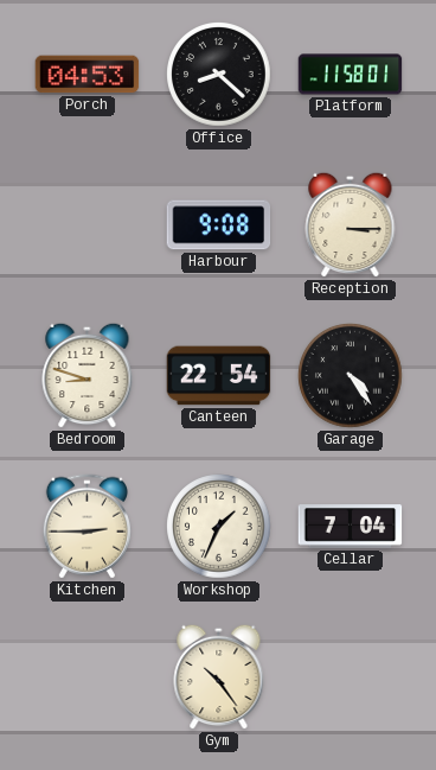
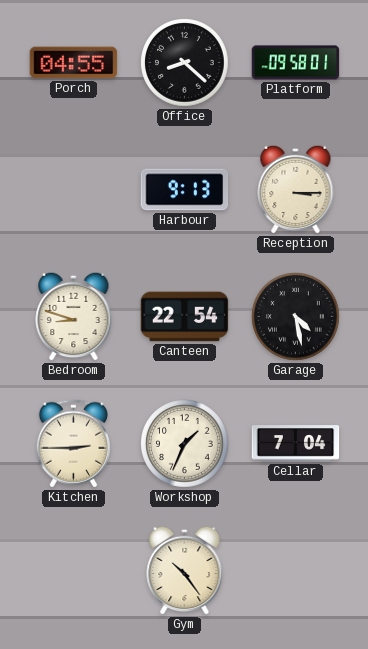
Porch: 04:53 -> 04:55 (74, 63)
Platform: 11:58 -> 09:58 (296, 63)
Harbour: 9:08 -> 9:13 (185, 190)
Garage: 4:24 -> 4:28 (296, 317)
